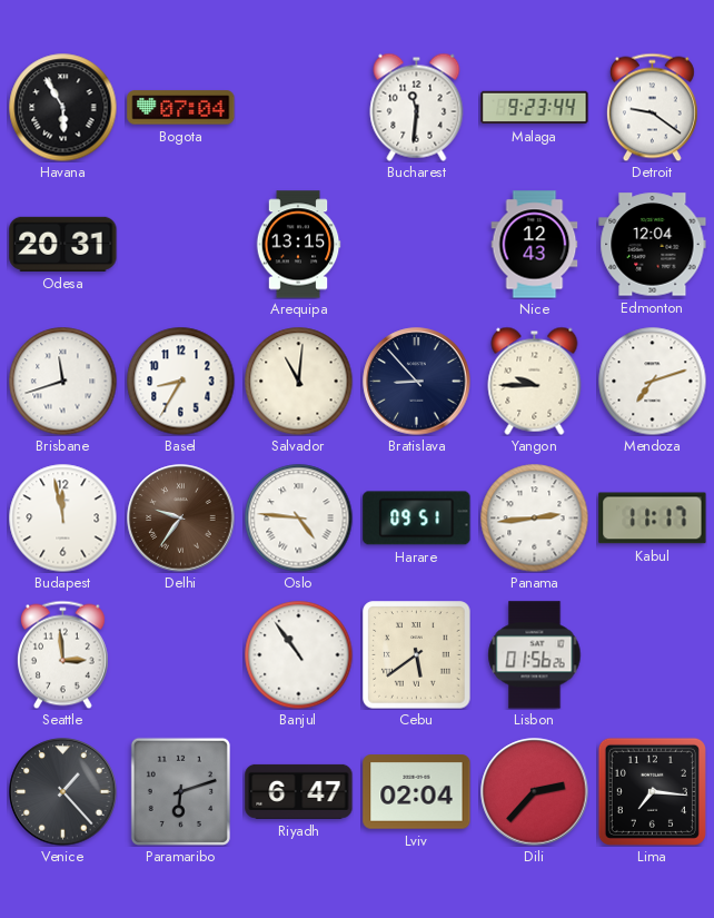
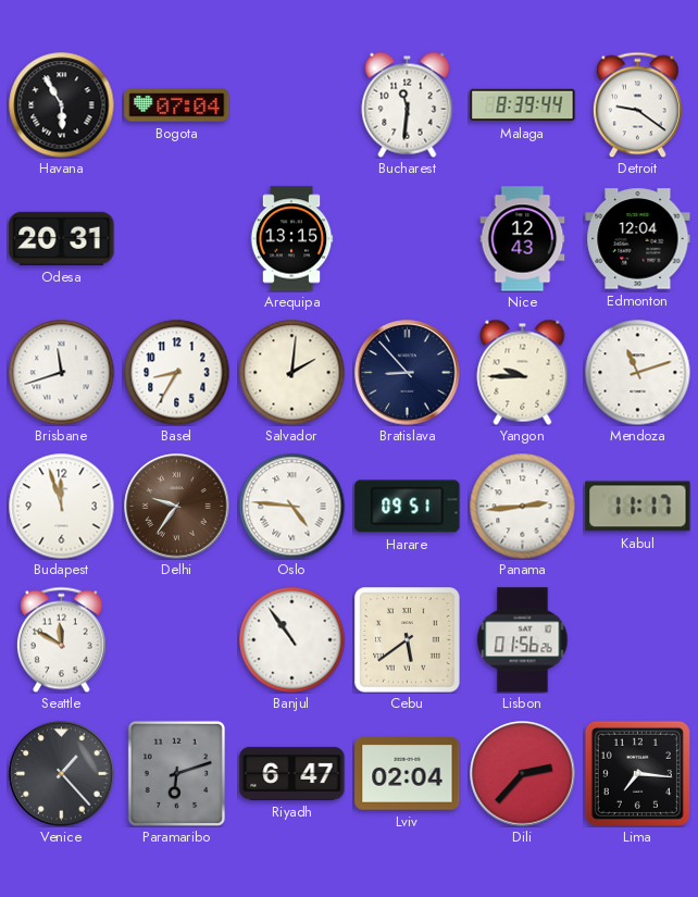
Malaga: 9:23 -> 8:39 (523, 105)
Salvador: 11:01 -> 2:01 (291, 372)
Mendoza: 7:12 -> 11:12 (637, 372)
Budapest: 11:58 -> 11:57 (61, 506)
Seattle: 2:59 -> 11:50 (61, 639)
